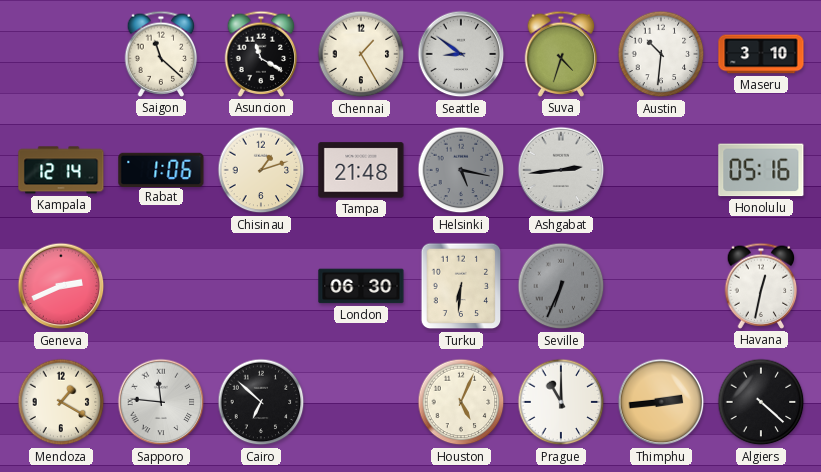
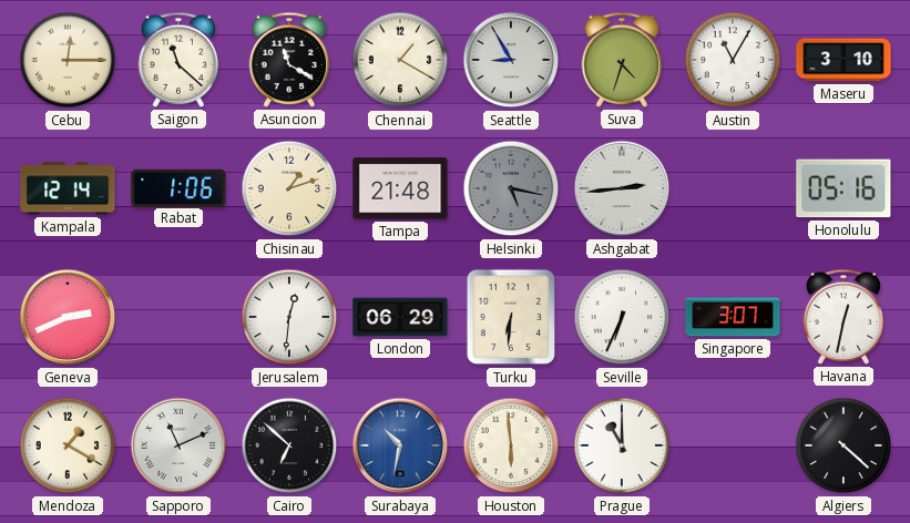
Cebu: none -> 12:15 (68, 60)
Chennai: 1:25 -> 1:20 (400, 60)
Seattle: 8:51 -> 8:55 (511, 60)
Austin: 10:31 -> 11:05 (733, 60)
Jerusalem: none -> 12:31 (289, 317)
London: 06:30 -> 06:29 (400, 317)
Seville dial: grey -> white (622, 317)
Singapore: none -> 3:07 (733, 317)
Sapporo: 11:46 -> 11:11 (178, 445)
Surabaya: none -> 10:32 (400, 445)
Houston: 5:04 -> 5:59 (511, 445)
Thimphu: 2:44 -> none (661, 402)
